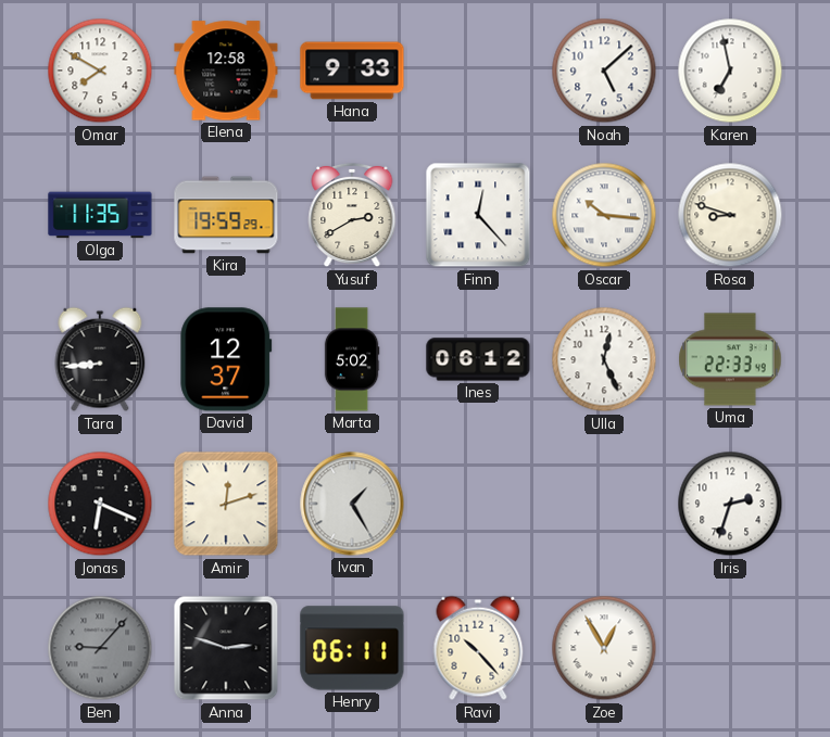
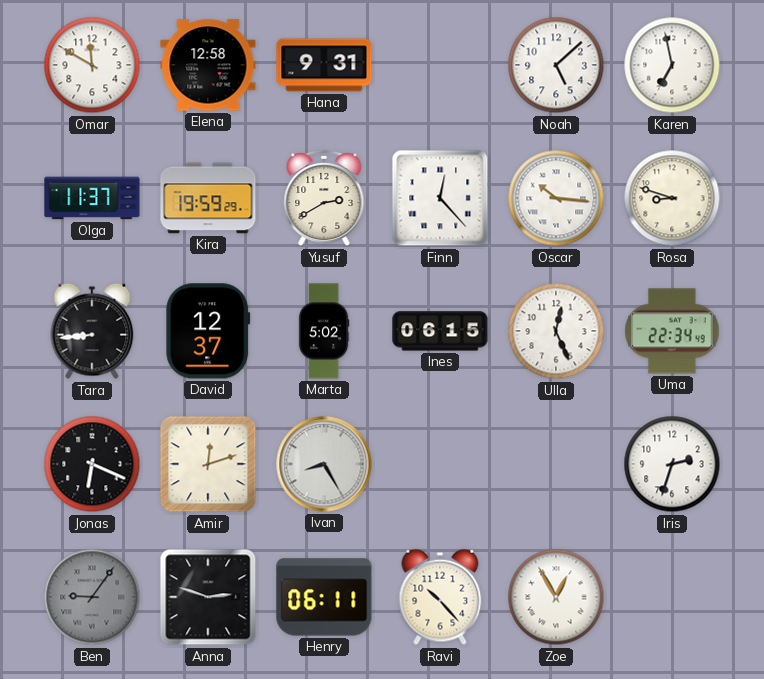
Omar: 7:50 -> 11:50 (92, 65)
Hana: 9:33 -> 9:31 (324, 65)
Olga: 11:35 -> 11:37 (92, 198)
Ines: 06:12 -> 06:15 (440, 331)
Uma: 22:33 -> 22:34 (672, 331)
Ivan: 1:25 -> 8:25 (324, 464)
Ben: 9:07 -> 9:06 (92, 597)
